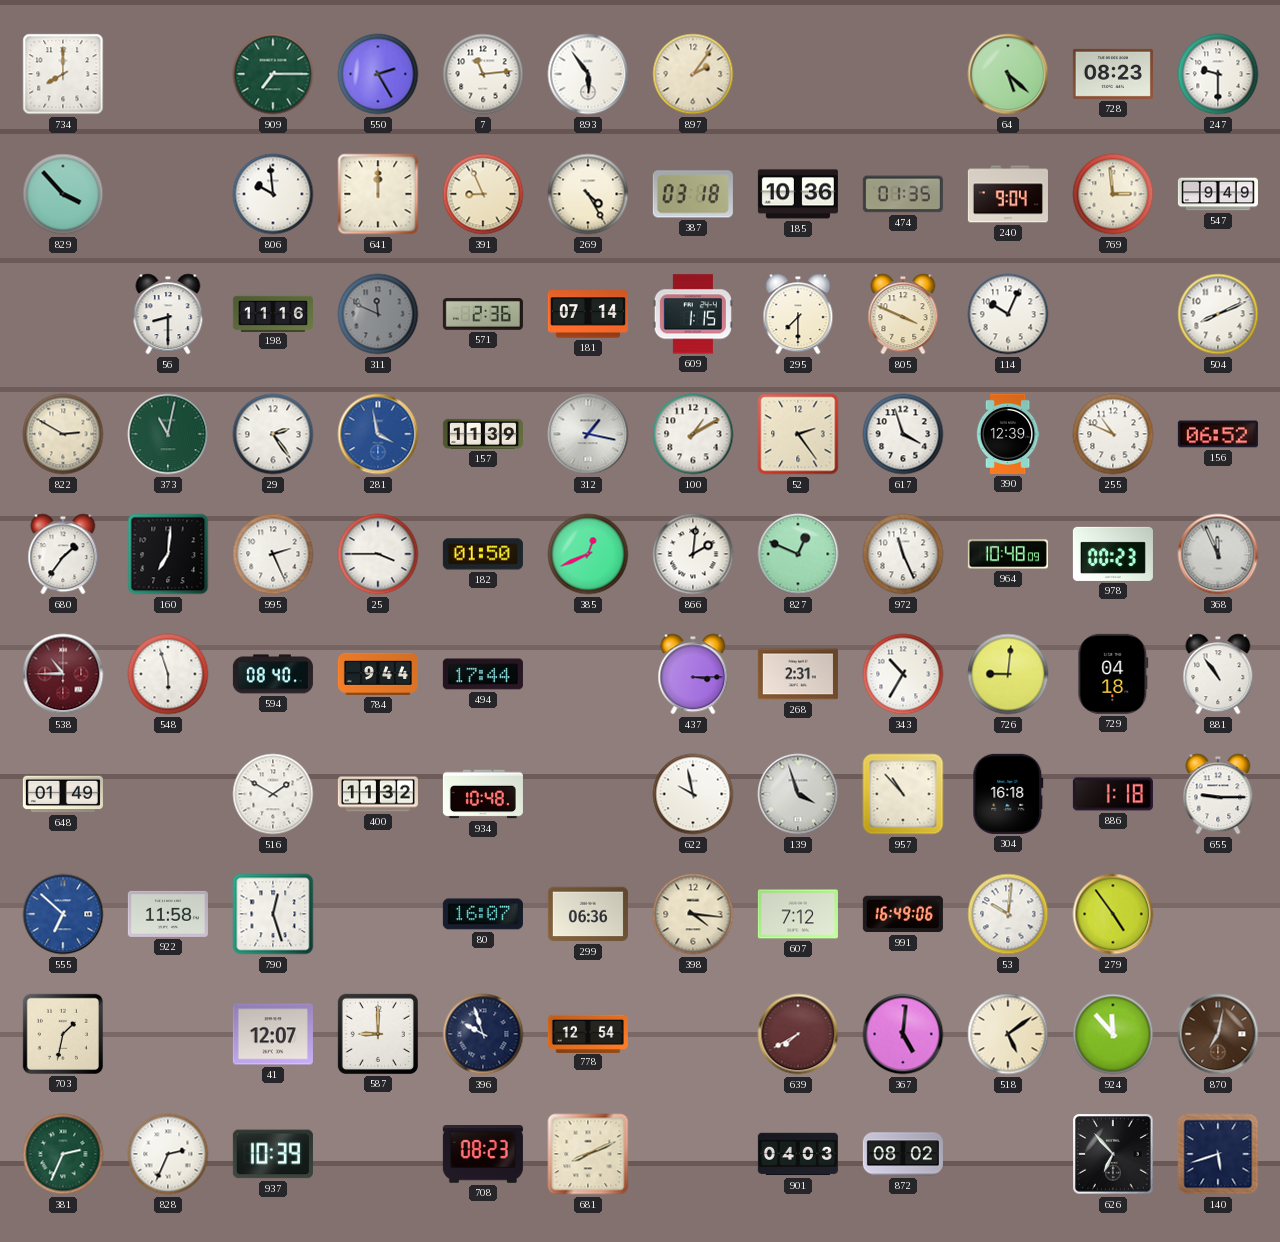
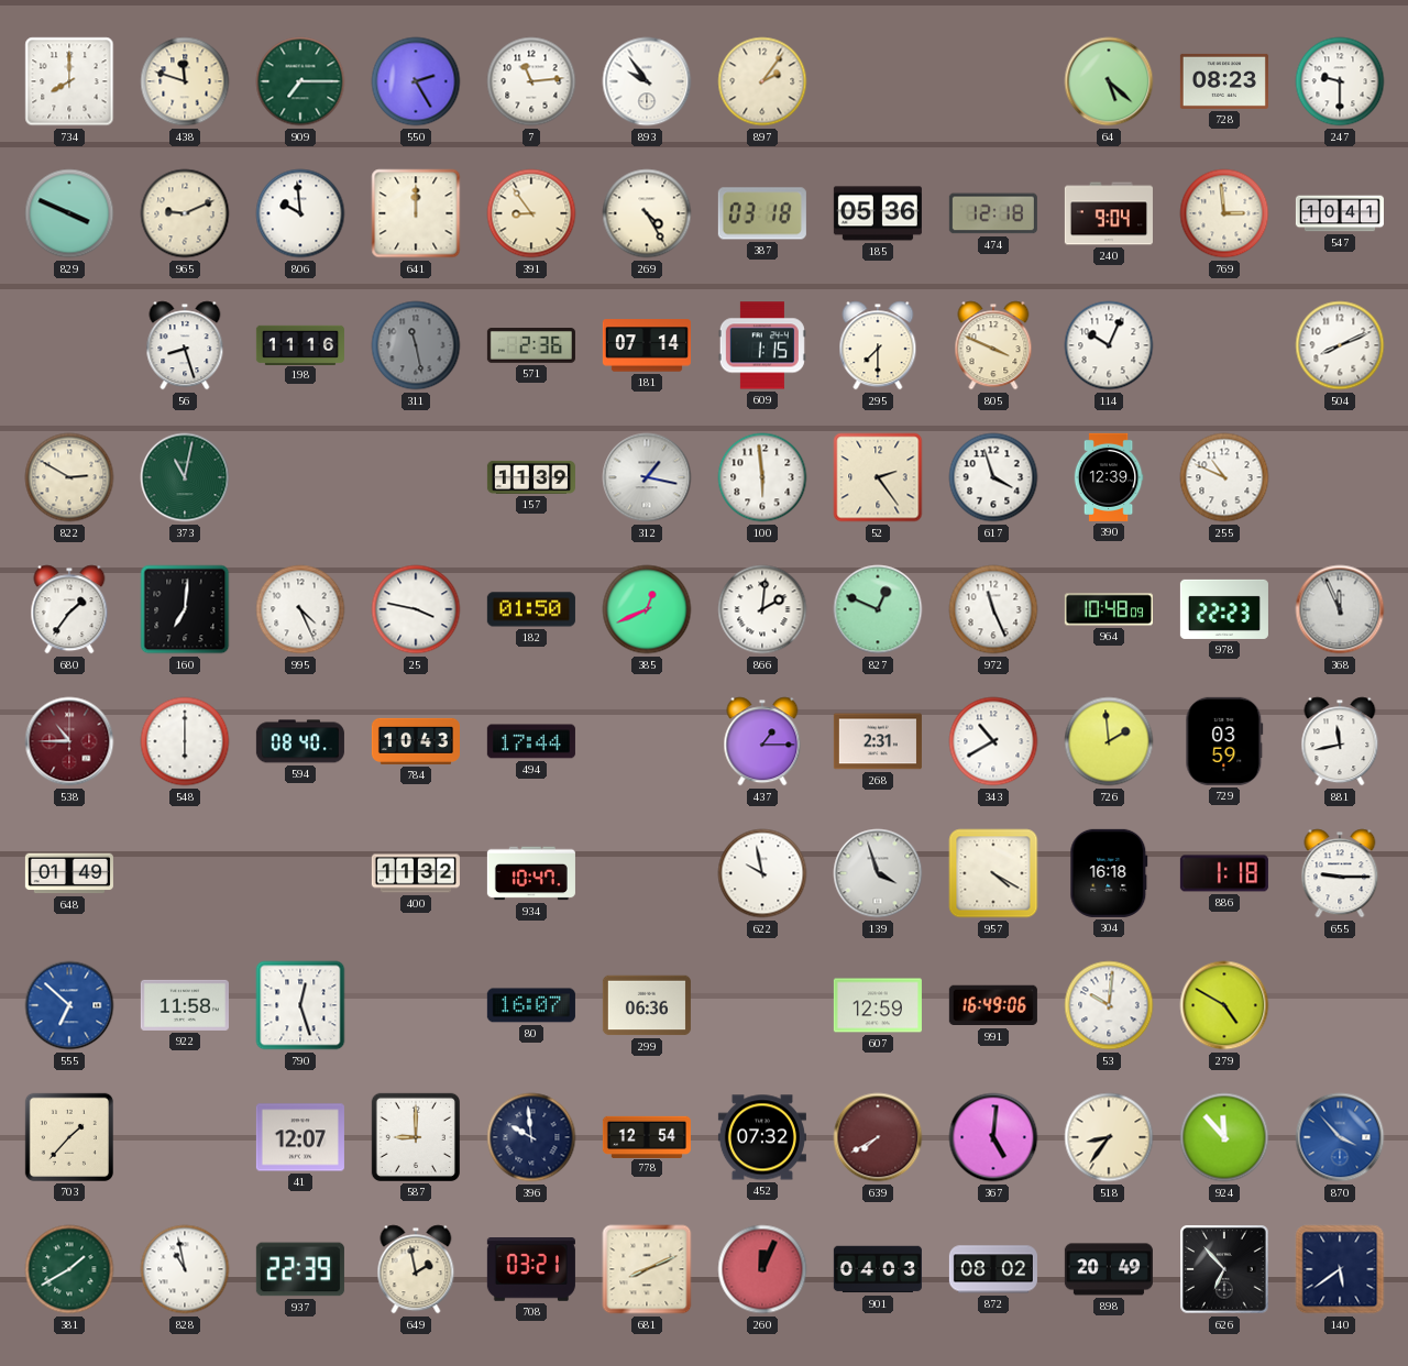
438: none -> 11:48 (185, 81)
893: 5:54 -> 9:54 (647, 81)
829: 3:53 -> 3:49 (69, 213)
965: none -> 9:11 (185, 213)
391: 8:56 -> 8:54 (531, 213)
185: 10:36 -> 05:36 (878, 213)
474: 01:35 -> 12:18 (993, 213)
547: 9:49 -> 10:41 (1340, 213)
56: 8:30 -> 8:27 (185, 345)
311: 11:49 -> 11:28 (416, 345)
29: 2:24 -> none (273, 434)
281: 3:58 -> none (378, 434)
100: 1:10 -> 5:59 (762, 477)
156: 06:52 -> none (1218, 434)
995: 2:26 -> 4:26 (300, 609)
25: 3:45 -> 3:47 (416, 609)
978: 00:23 -> 22:23 (1224, 609)
548: 5:57 -> 6:00 (185, 741)
784: 9:44 -> 10:43 (416, 741)
437: 3:15 -> 1:15 (762, 741)
343: 10:35 -> 10:40 (993, 741)
726: 9:01 -> 1:59 (1109, 741)
729: 04:18 -> 03:59 (1224, 741)
881: 10:54 -> 11:43 (1340, 741)
516: 1:50 -> none (273, 794)
934: 10:48 -> 10:47 (531, 873)
957: 10:53 -> 4:20 (993, 873)
398: 4:16 -> none (693, 914)
607: 7:12 -> 12:59 (878, 1005)
279: 4:54 -> 4:50 (1224, 1005)
703: 1:32 -> 1:37 (69, 1137)
396: 9:57 -> 9:59 (531, 1137)
452: none -> 07:32 (762, 1137)
518: 5:09 -> 8:36 (1109, 1137)
870: 7:02 -> 3:53 (1340, 1137)
870 dial: brown -> blue (1340, 1137)
381: 2:34 -> 1:40 (69, 1269)
828: 2:34 -> 10:58 (185, 1269)
937: 10:39 -> 22:39 (300, 1269)
649: none -> 1:58 (416, 1269)
708: 08:23 -> 03:21 (531, 1270)
260: none -> 12:04 (762, 1269)
898: none -> 20:49 (1109, 1269)
140: 5:42 -> 5:39 (1340, 1269)
